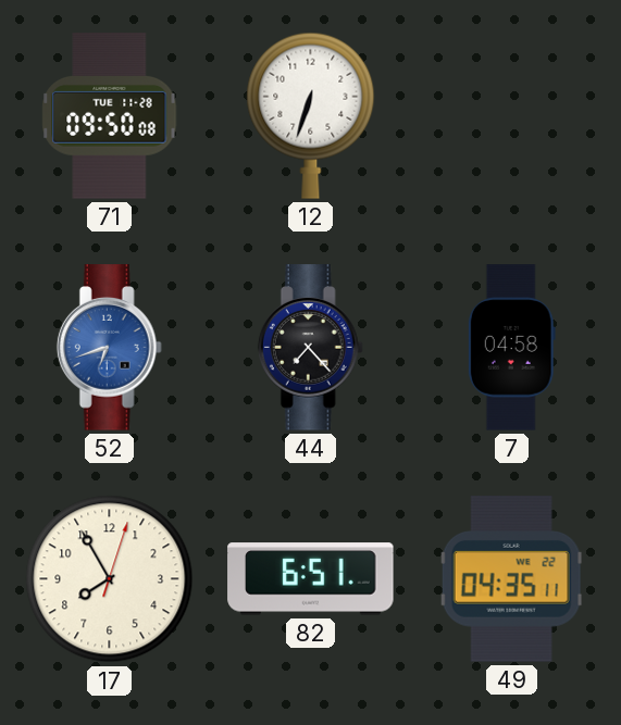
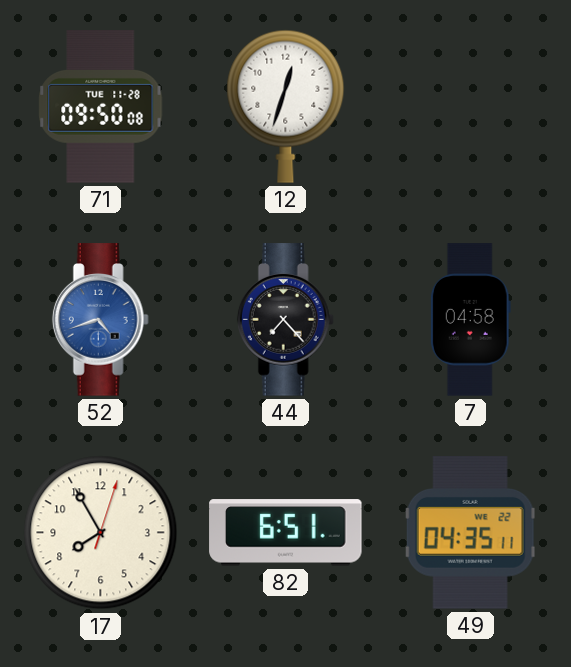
12: 6:33 -> 12:33 (286, 106)
52: 6:42 -> 4:42 (100, 320)
